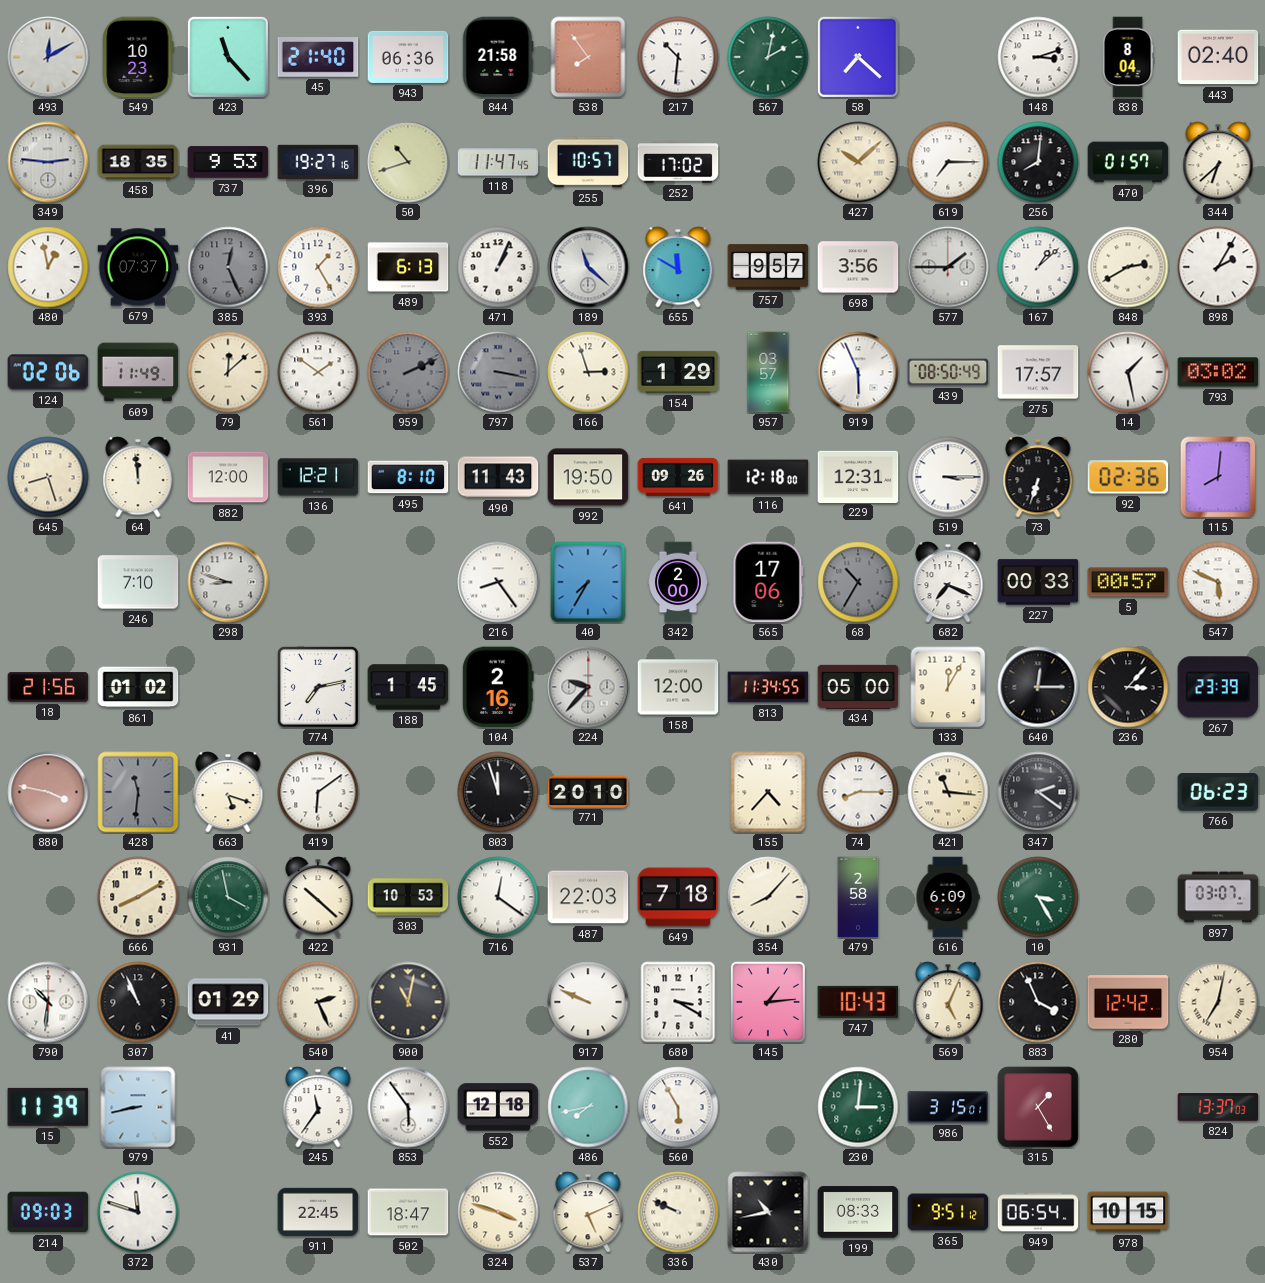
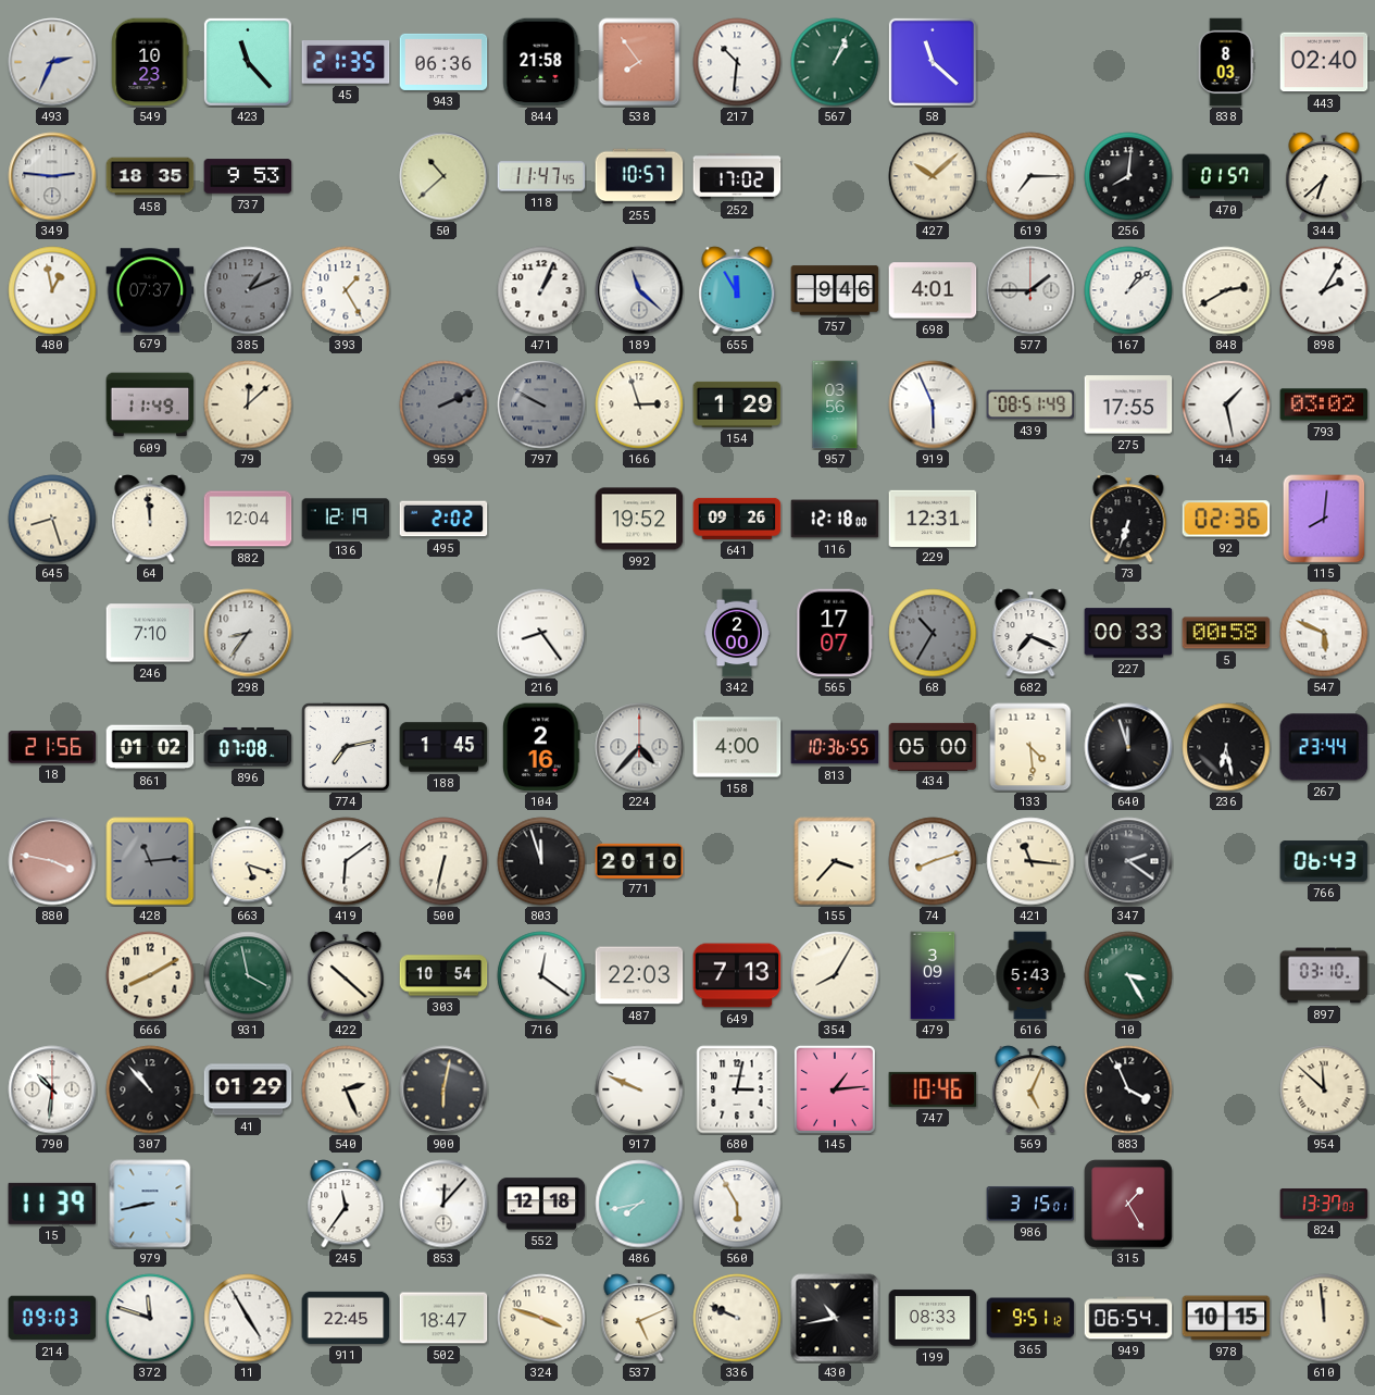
493: 12:10 -> 2:34 (52, 62)
45: 21:40 -> 21:35 (346, 62)
567: 2:02 -> 1:04 (835, 62)
58: 7:22 -> 11:22 (933, 62)
148: 3:12 -> none (1038, 57)
838: 8:04 -> 8:03 (1226, 62)
396: 19:27 -> none (318, 162)
50: 10:42 -> 10:38 (443, 176)
385: 12:26 -> 1:11 (248, 290)
489: 6:13 -> none (408, 267)
655: 11:50 -> 11:55 (737, 290)
757: 9:57 -> 9:46 (835, 290)
698: 3:56 -> 4:01 (933, 290)
124: 02:06 -> none (48, 372)
561: 1:51 -> none (318, 372)
797: 3:17 -> 9:50 (541, 404)
957: 03:57 -> 03:56 (835, 404)
439: 08:50 -> 08:51 (1030, 404)
275: 17:57 -> 17:55 (1128, 404)
882: 12:00 -> 12:04 (248, 519)
136: 12:21 -> 12:19 (346, 519)
495: 8:10 -> 2:02 (443, 519)
490: 11:43 -> none (498, 477)
992: 19:50 -> 19:52 (639, 519)
519: 3:15 -> none (948, 477)
298: 8:48 -> 8:36 (248, 633)
40: 7:35 -> none (588, 582)
565: 17:06 -> 17:07 (835, 633)
5: 00:57 -> 00:58 (1226, 633)
896: none -> 07:08 (248, 747)
224: 9:37 -> 4:37 (639, 747)
158: 12:00 -> 4:00 (737, 747)
813: 11:34 -> 10:36 (835, 747)
133: 12:05 -> 4:29 (1030, 747)
640: 12:15 -> 11:57 (1128, 747)
236: 3:07 -> 6:28 (1226, 747)
267: 23:39 -> 23:44 (1324, 747)
428: 11:31 -> 11:14 (150, 861)
500: none -> 6:32 (443, 861)
155: 4:37 -> 3:37 (835, 861)
74: 8:15 -> 8:12 (933, 861)
766: 06:23 -> 06:43 (1324, 861)
303: 10:53 -> 10:54 (443, 975)
649: 7:18 -> 7:13 (737, 975)
354: 8:07 -> 8:05 (835, 975)
479: 2:58 -> 3:09 (933, 975)
616: 6:09 -> 5:43 (1030, 975)
897: 03:07 -> 03:10 (1324, 975)
307: 10:56 -> 10:53 (150, 1089)
900: 11:02 -> 6:02 (443, 1089)
680: 3:20 -> 3:02 (737, 1089)
747: 10:43 -> 10:46 (933, 1089)
280: 12:42 -> none (1128, 1002)
954: 7:02 -> 11:52 (1324, 1089)
853: 5:54 -> 12:07 (443, 1204)
230: 3:01 -> none (858, 1107)
11: none -> 4:55 (248, 1318)
610: none -> 11:59 (1324, 1318)
